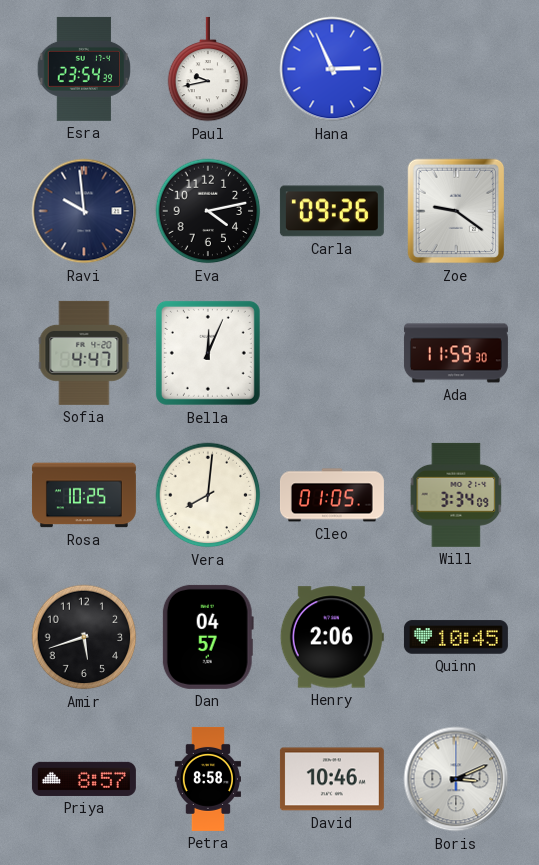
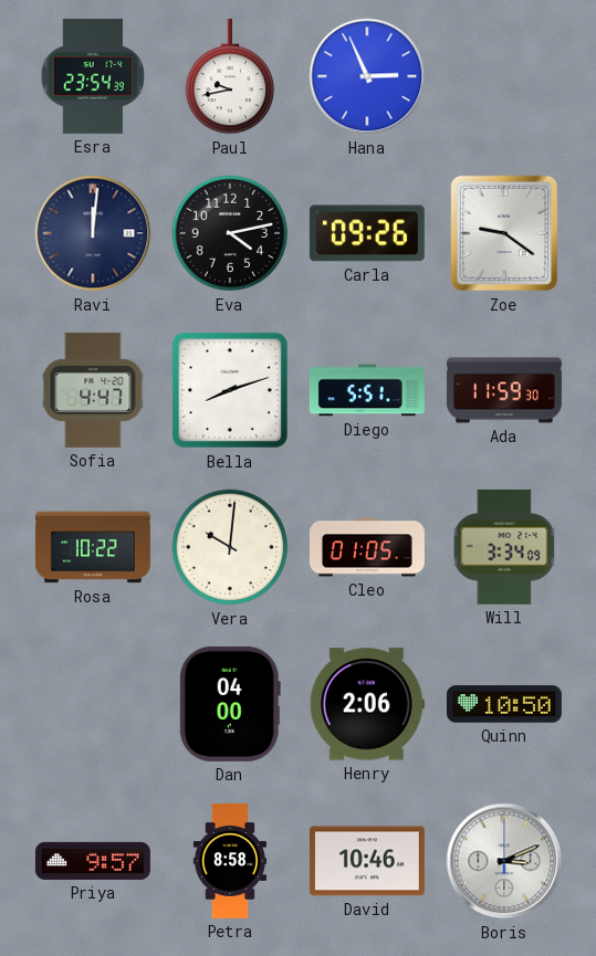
Ravi: 9:59 -> 12:01 (93, 233)
Bella: 12:04 -> 8:12 (230, 390)
Diego: none -> 5:51 (367, 390)
Rosa: 10:25 -> 10:22 (93, 547)
Vera: 8:01 -> 10:01 (230, 547)
Amir: 5:42 -> none (84, 637)
Dan: 04:57 -> 04:00 (230, 704)
Quinn: 10:45 -> 10:50 (504, 704)
Priya: 8:57 -> 9:57 (93, 861)
